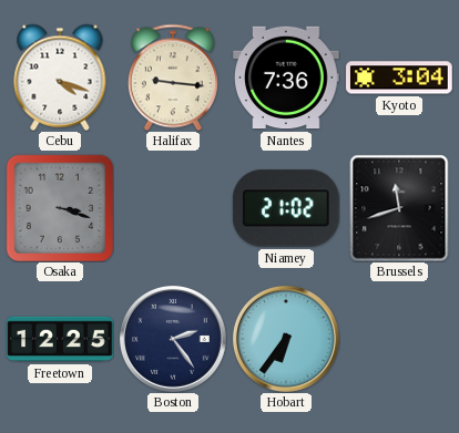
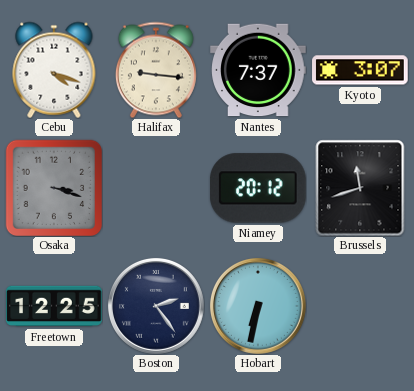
Nantes: 7:36 -> 7:37 (258, 70)
Kyoto: 3:04 -> 3:07 (360, 70)
Niamey: 21:02 -> 20:12 (258, 188)
Hobart: 6:36 -> 6:32 (258, 306)
